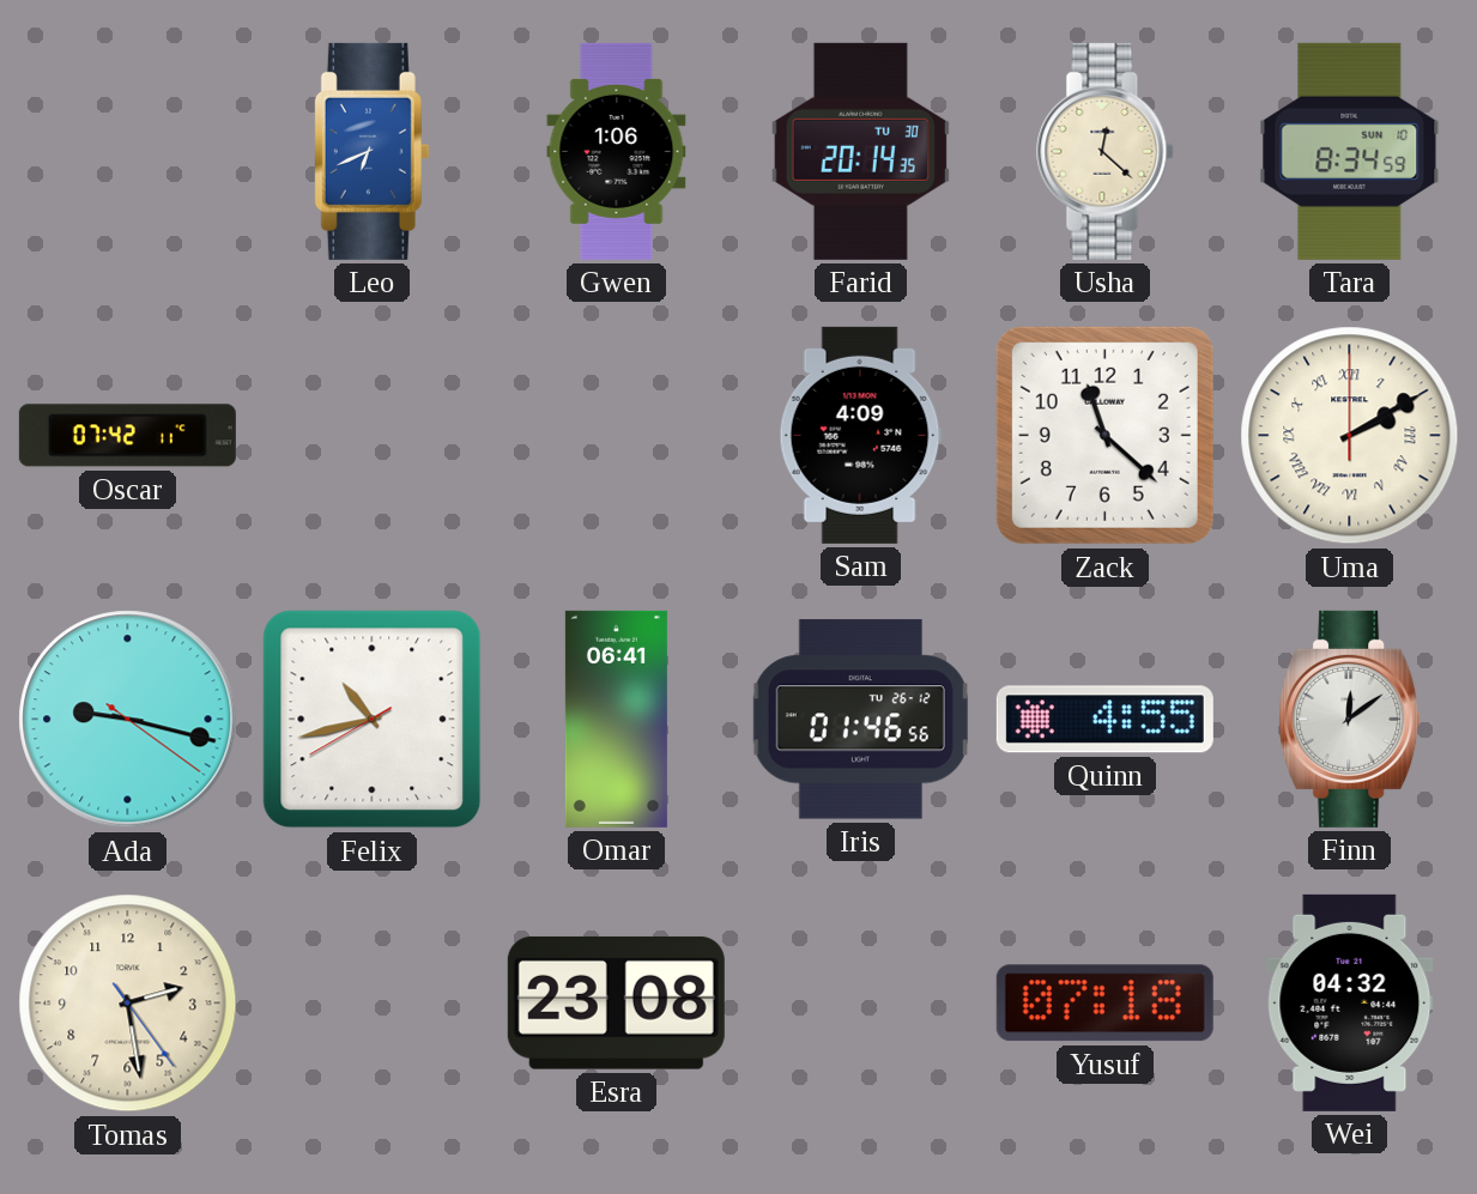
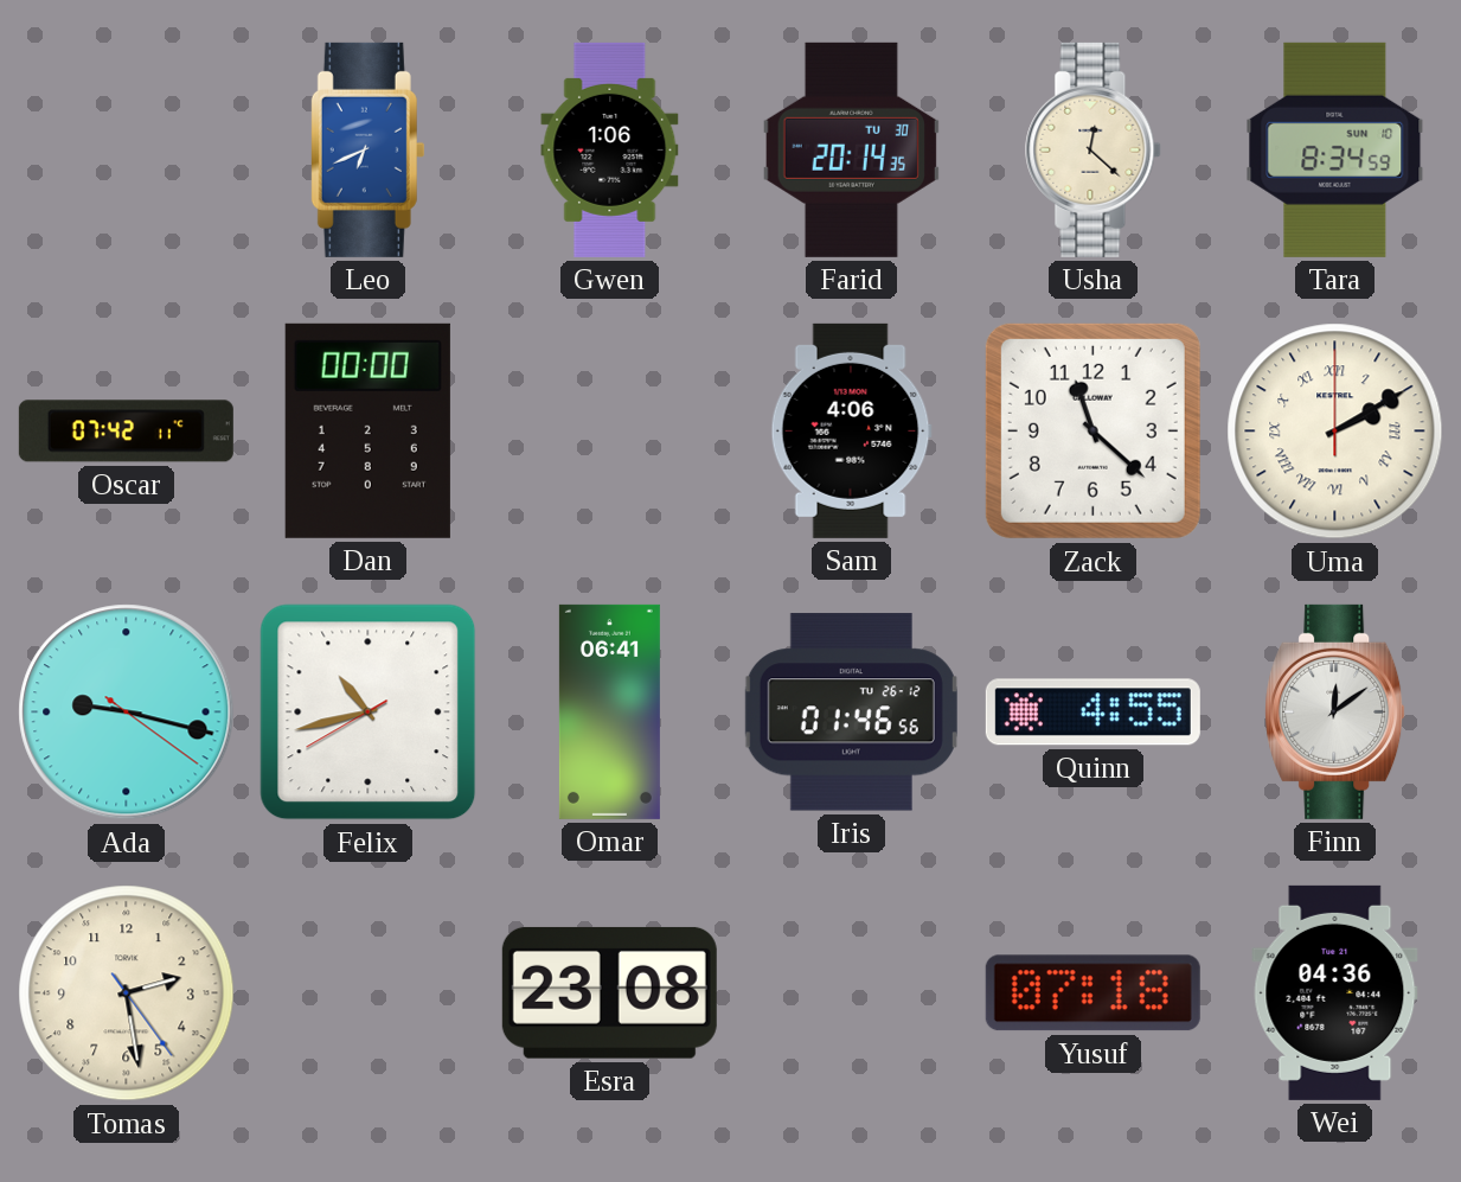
Dan: none -> 00:00 (367, 430)
Sam: 4:09 -> 4:06 (851, 430)
Wei: 04:32 -> 04:36 (1335, 992)
